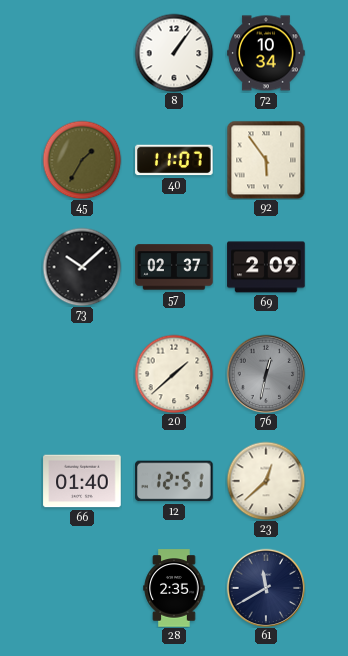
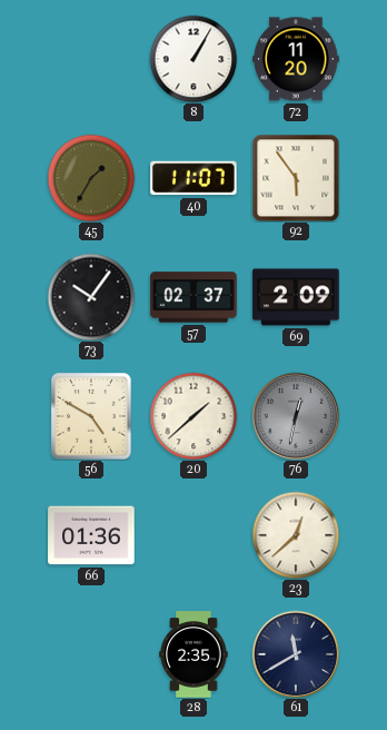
8: 1:06 -> 1:05 (193, 59)
72: 10:34 -> 11:20 (296, 59)
73: 10:08 -> 10:06 (91, 297)
56: none -> 4:50 (91, 416)
66: 01:40 -> 01:36 (91, 535)
12: 12:51 -> none (174, 481)
